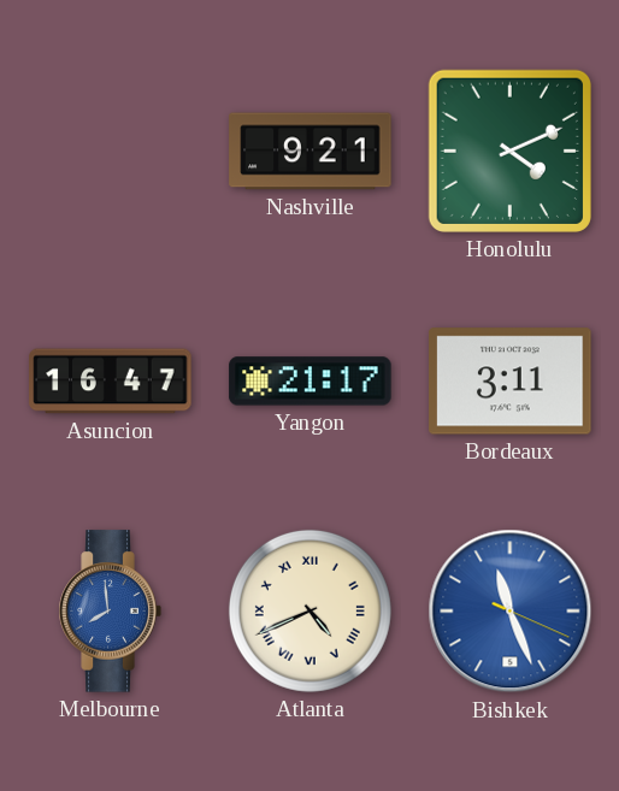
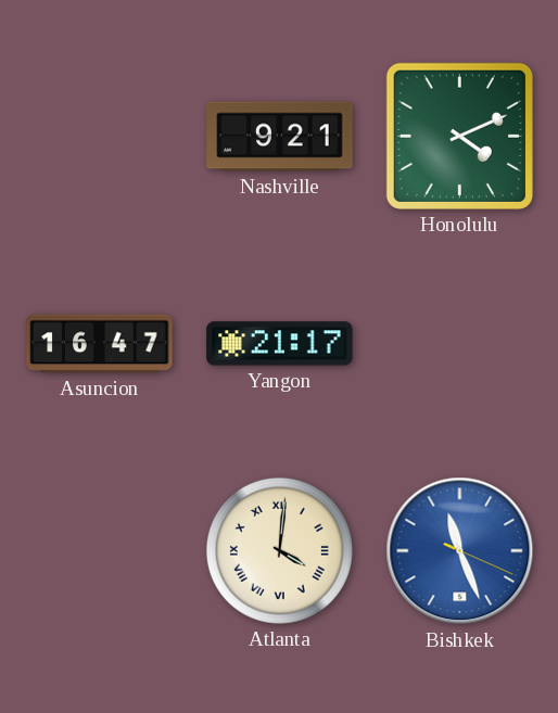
Bordeaux: 3:11 -> none (511, 382)
Melbourne: 7:59 -> none (110, 612)
Atlanta: 4:41 -> 4:01 (279, 550)
